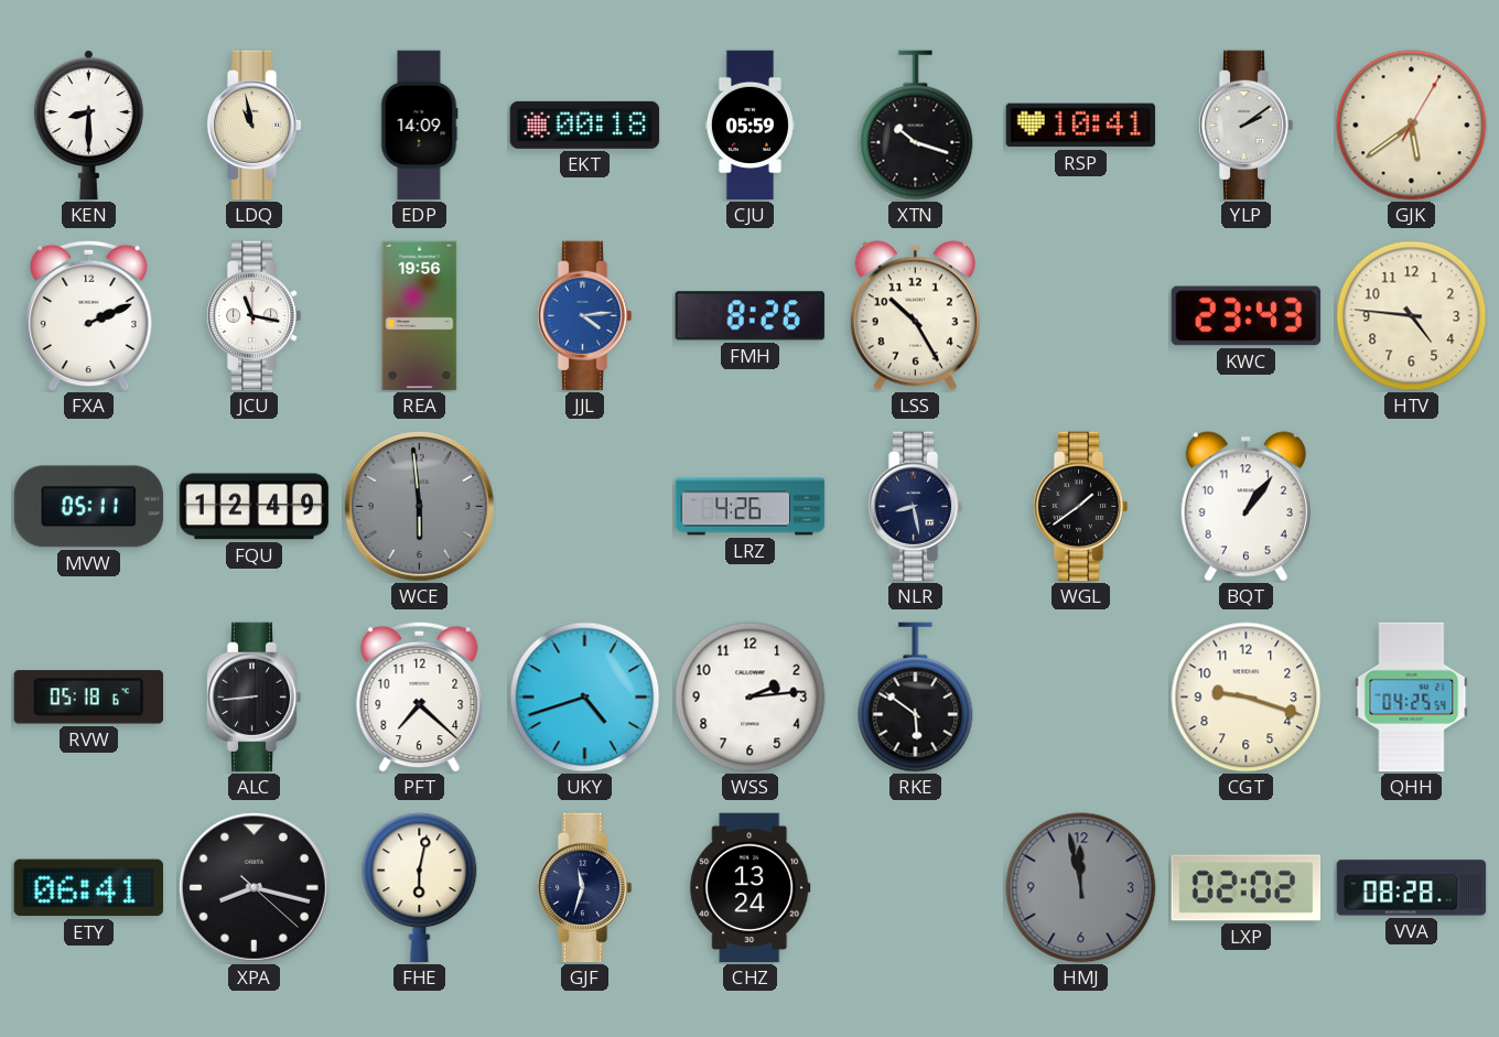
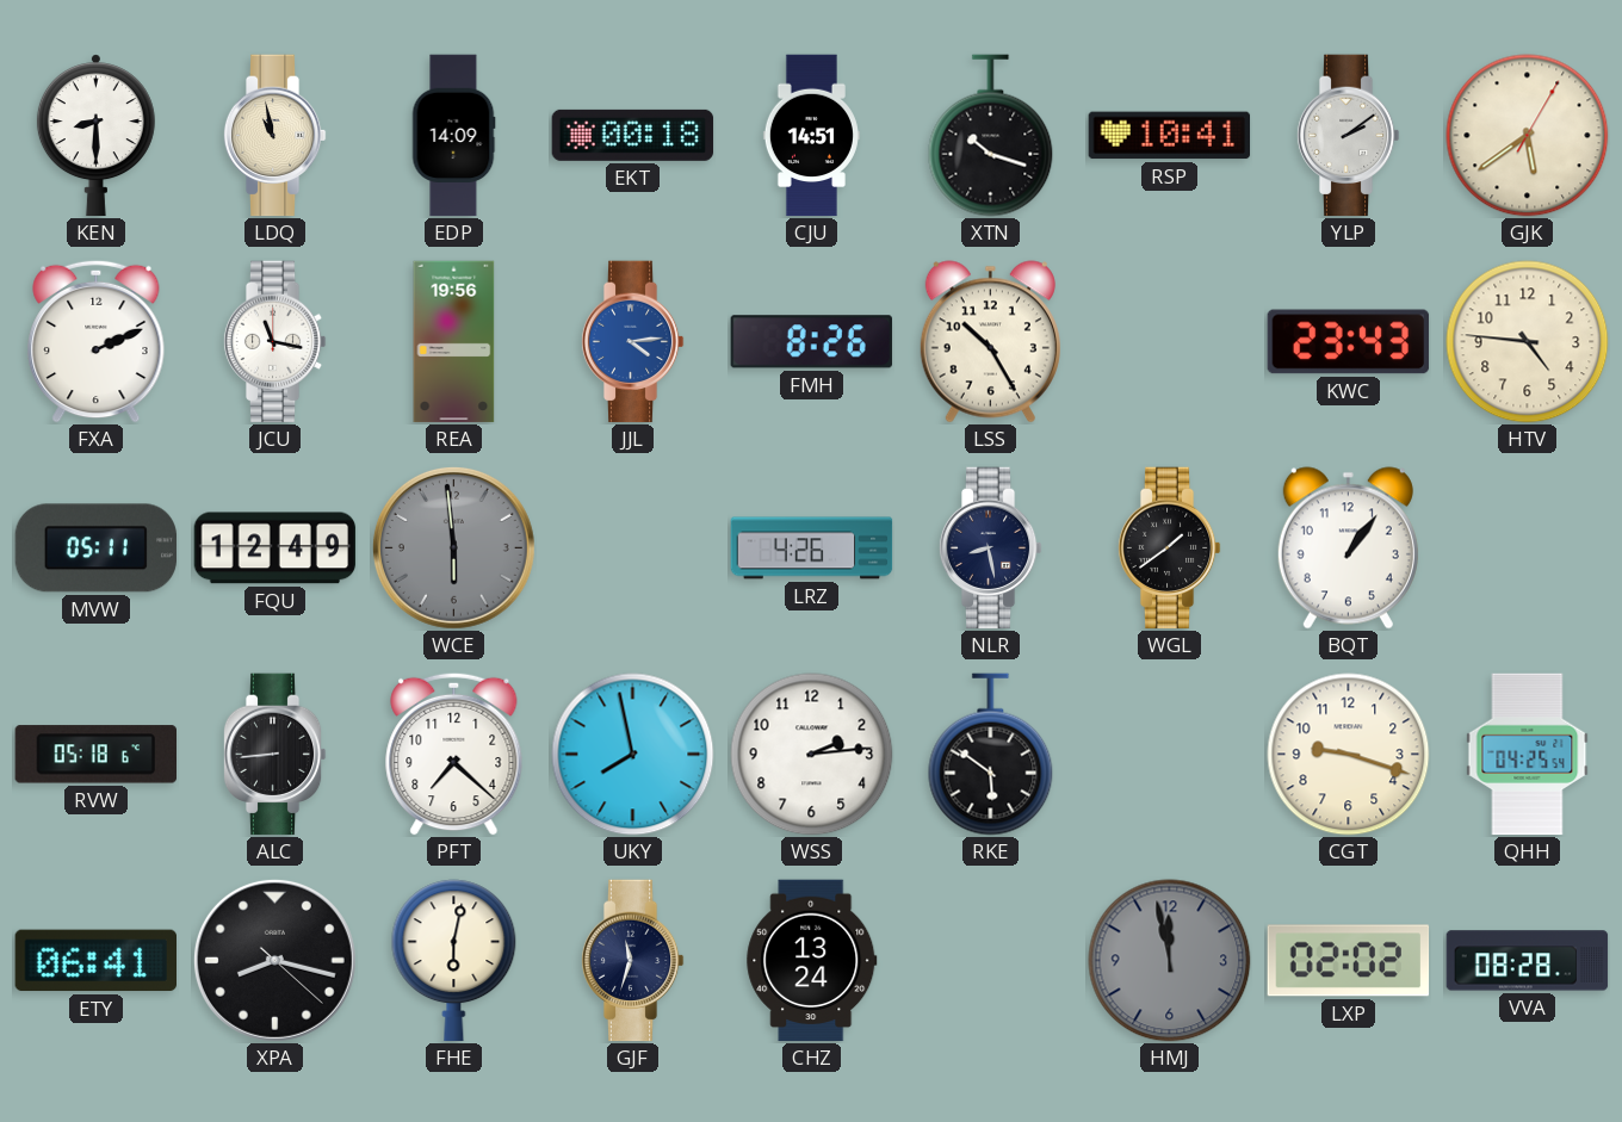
CJU: 05:59 -> 14:51 (811, 136)
UKY: 4:42 -> 7:58 (633, 755)
